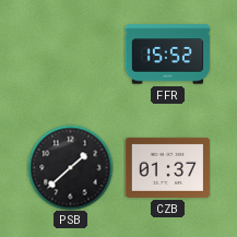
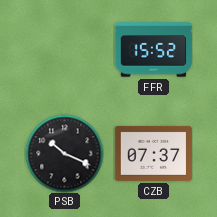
PSB: 1:38 -> 10:19 (64, 153)
CZB: 01:37 -> 07:37 (153, 153)
